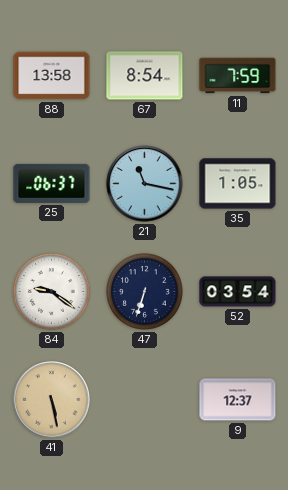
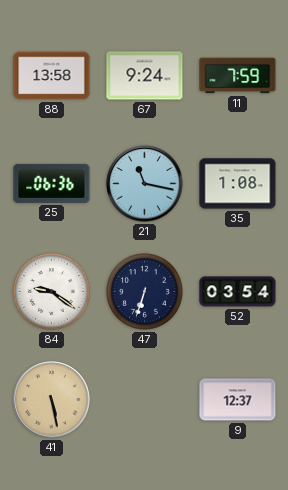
67: 8:54 -> 9:24 (145, 76)
25: 06:37 -> 06:36 (52, 183)
35: 1:05 -> 1:08 (238, 184)
